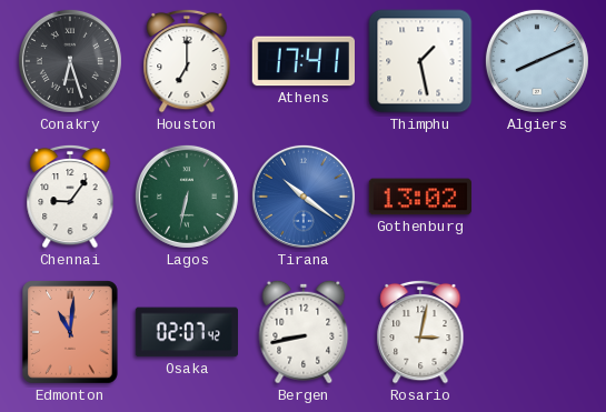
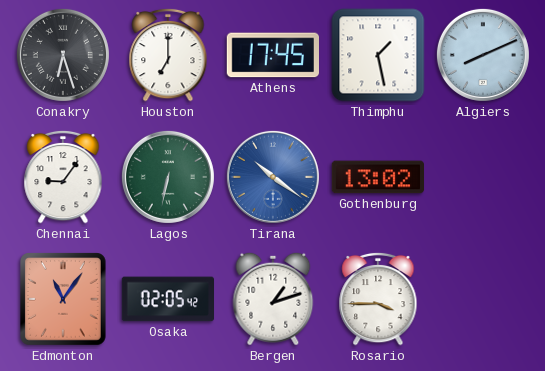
Athens: 17:41 -> 17:45 (272, 55)
Edmonton: 11:01 -> 11:06 (64, 300)
Osaka: 02:07 -> 02:05 (167, 299)
Bergen: 8:43 -> 1:12 (273, 299)
Rosario: 3:02 -> 3:45 (378, 299)
